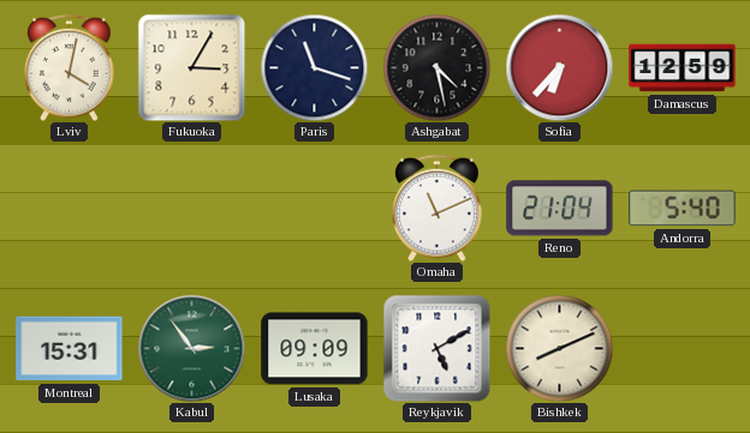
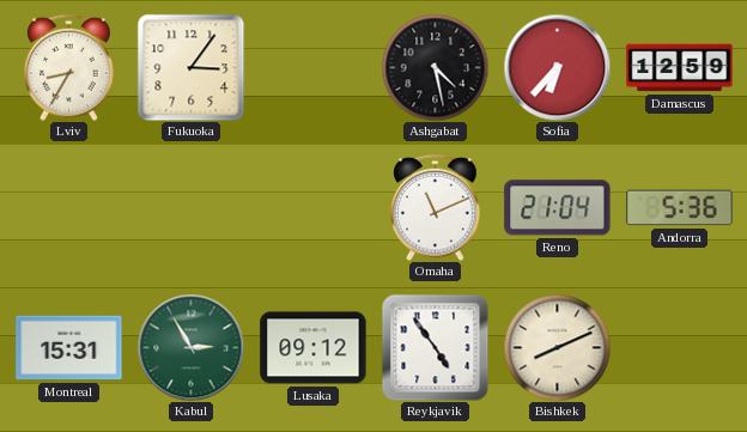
Lviv: 4:02 -> 8:35 (69, 67)
Fukuoka: 3:05 -> 3:06 (190, 67)
Paris: 11:18 -> none (314, 67)
Andorra: 5:40 -> 5:36 (680, 208)
Kabul: 2:54 -> 2:55 (190, 347)
Lusaka: 09:09 -> 09:12 (314, 348)
Reykjavik: 5:10 -> 4:54 (435, 347)
